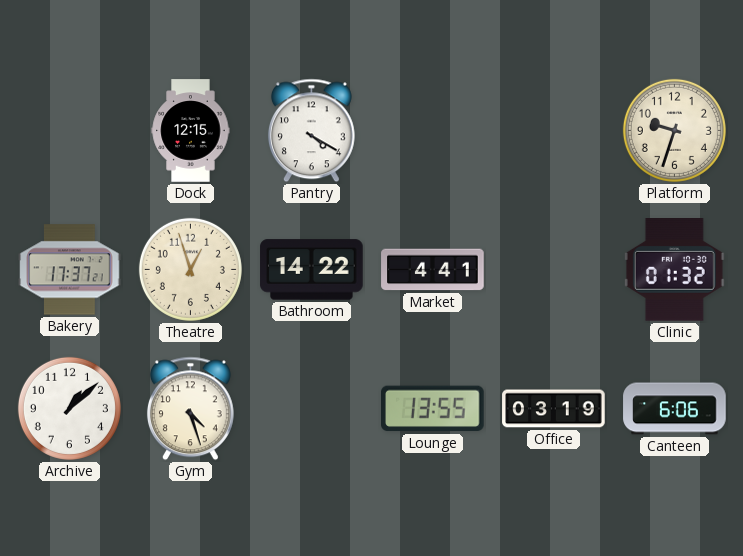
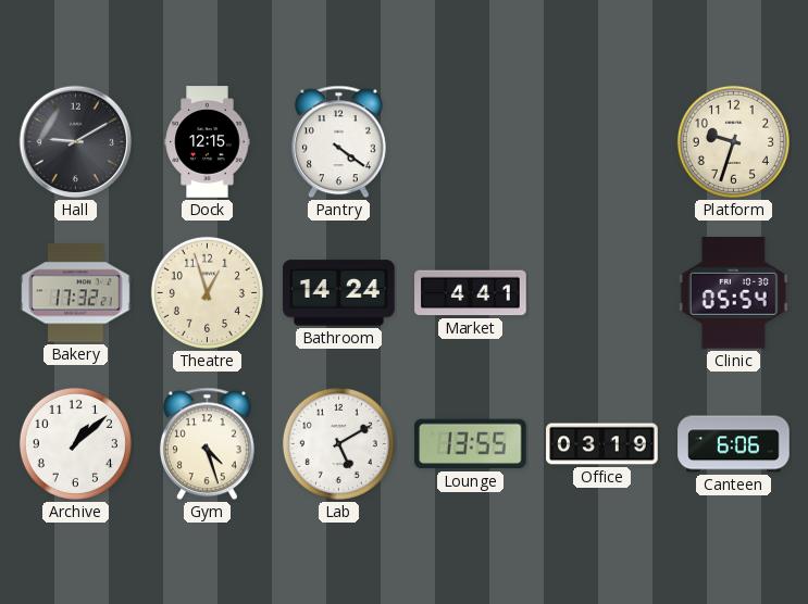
Hall: none -> 9:10 (76, 142)
Pantry: 4:20 -> 4:21 (338, 142)
Bakery: 17:37 -> 17:32 (76, 293)
Bathroom: 14:22 -> 14:24 (339, 293)
Clinic: 01:32 -> 05:54 (733, 293)
Lab: none -> 5:10 (338, 443)
